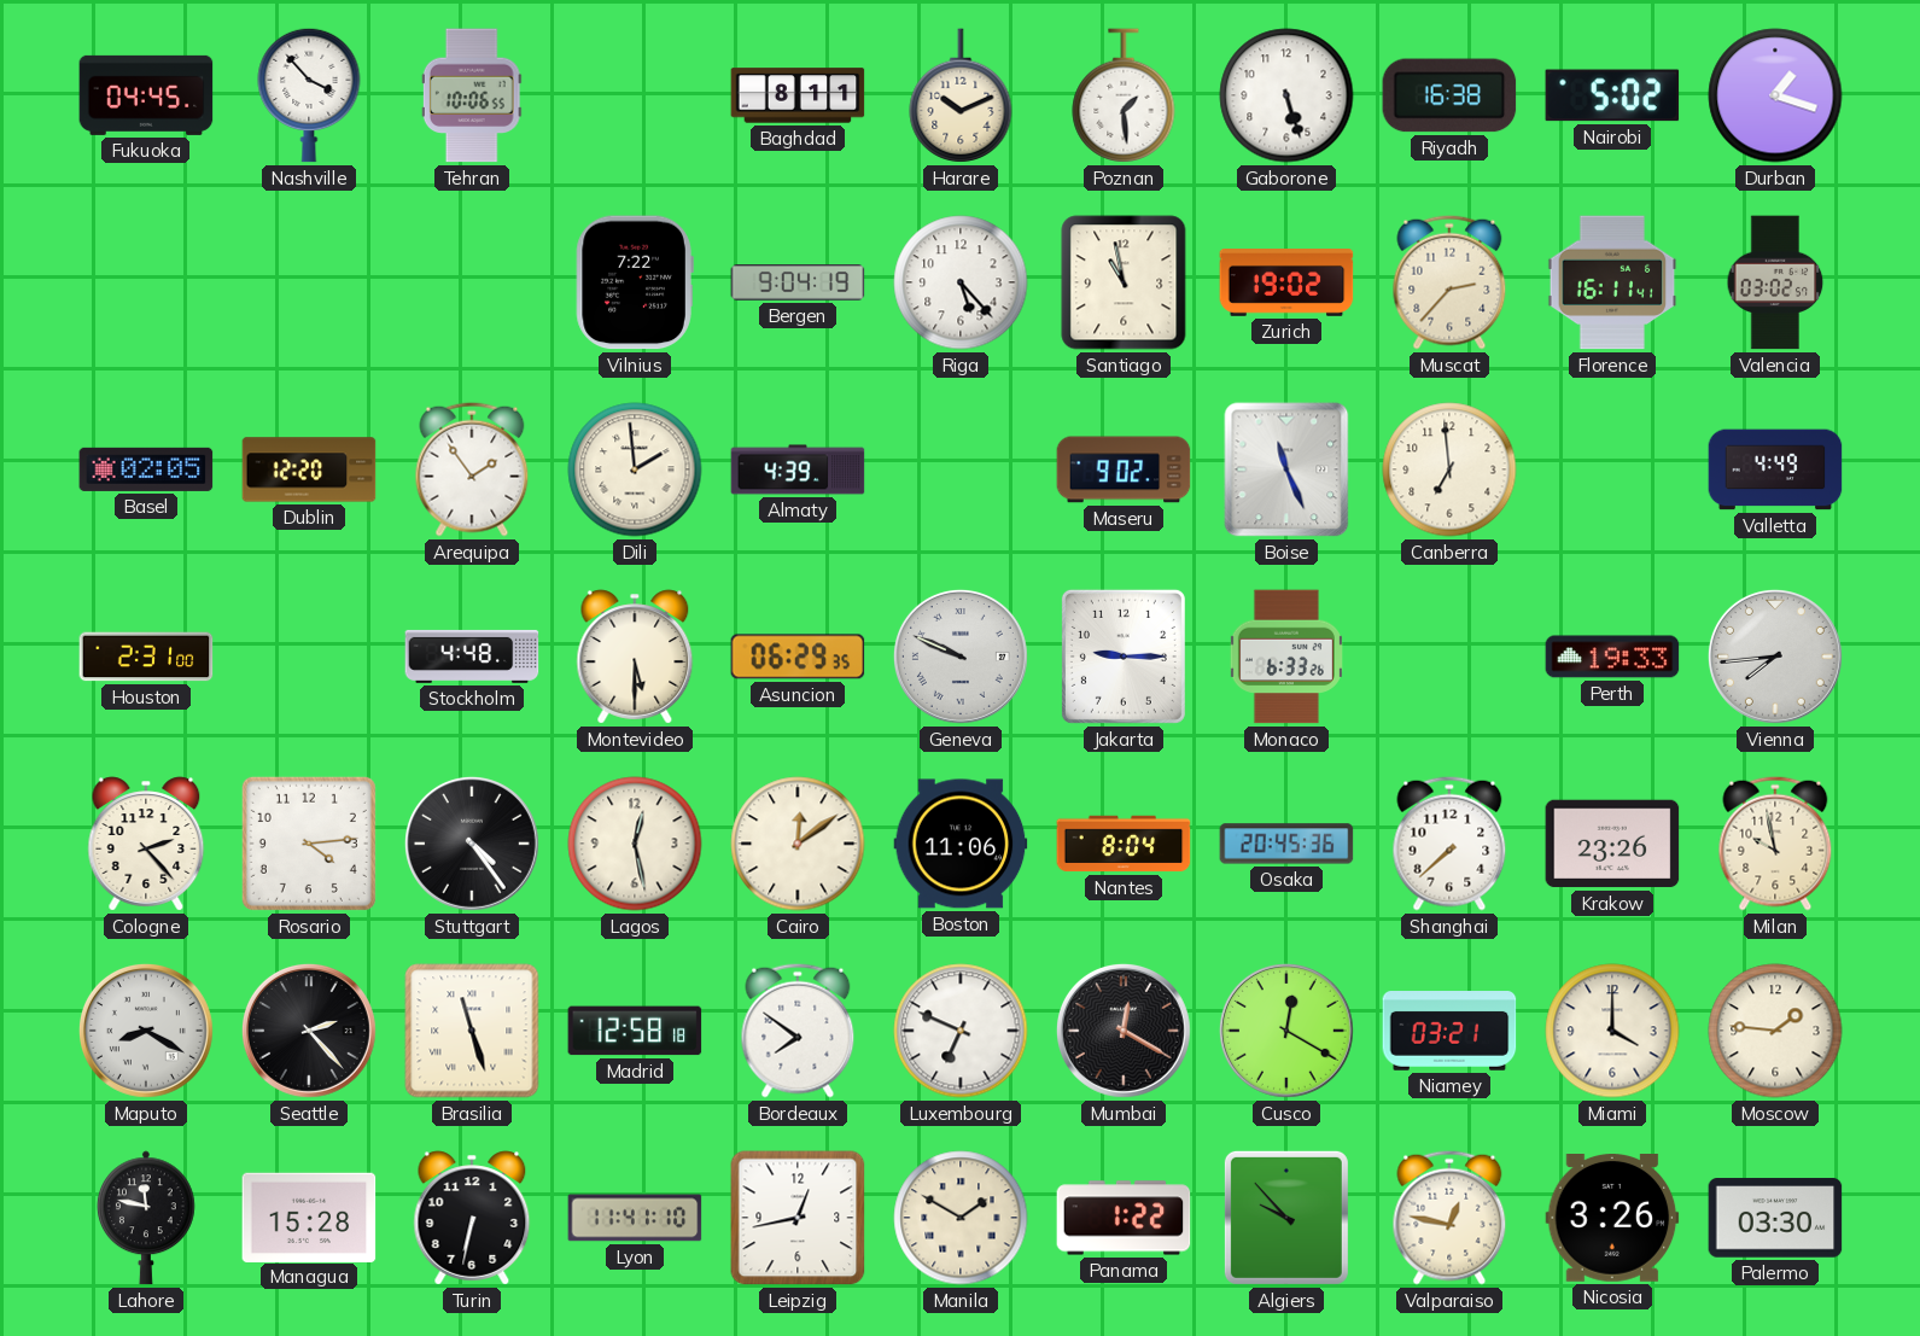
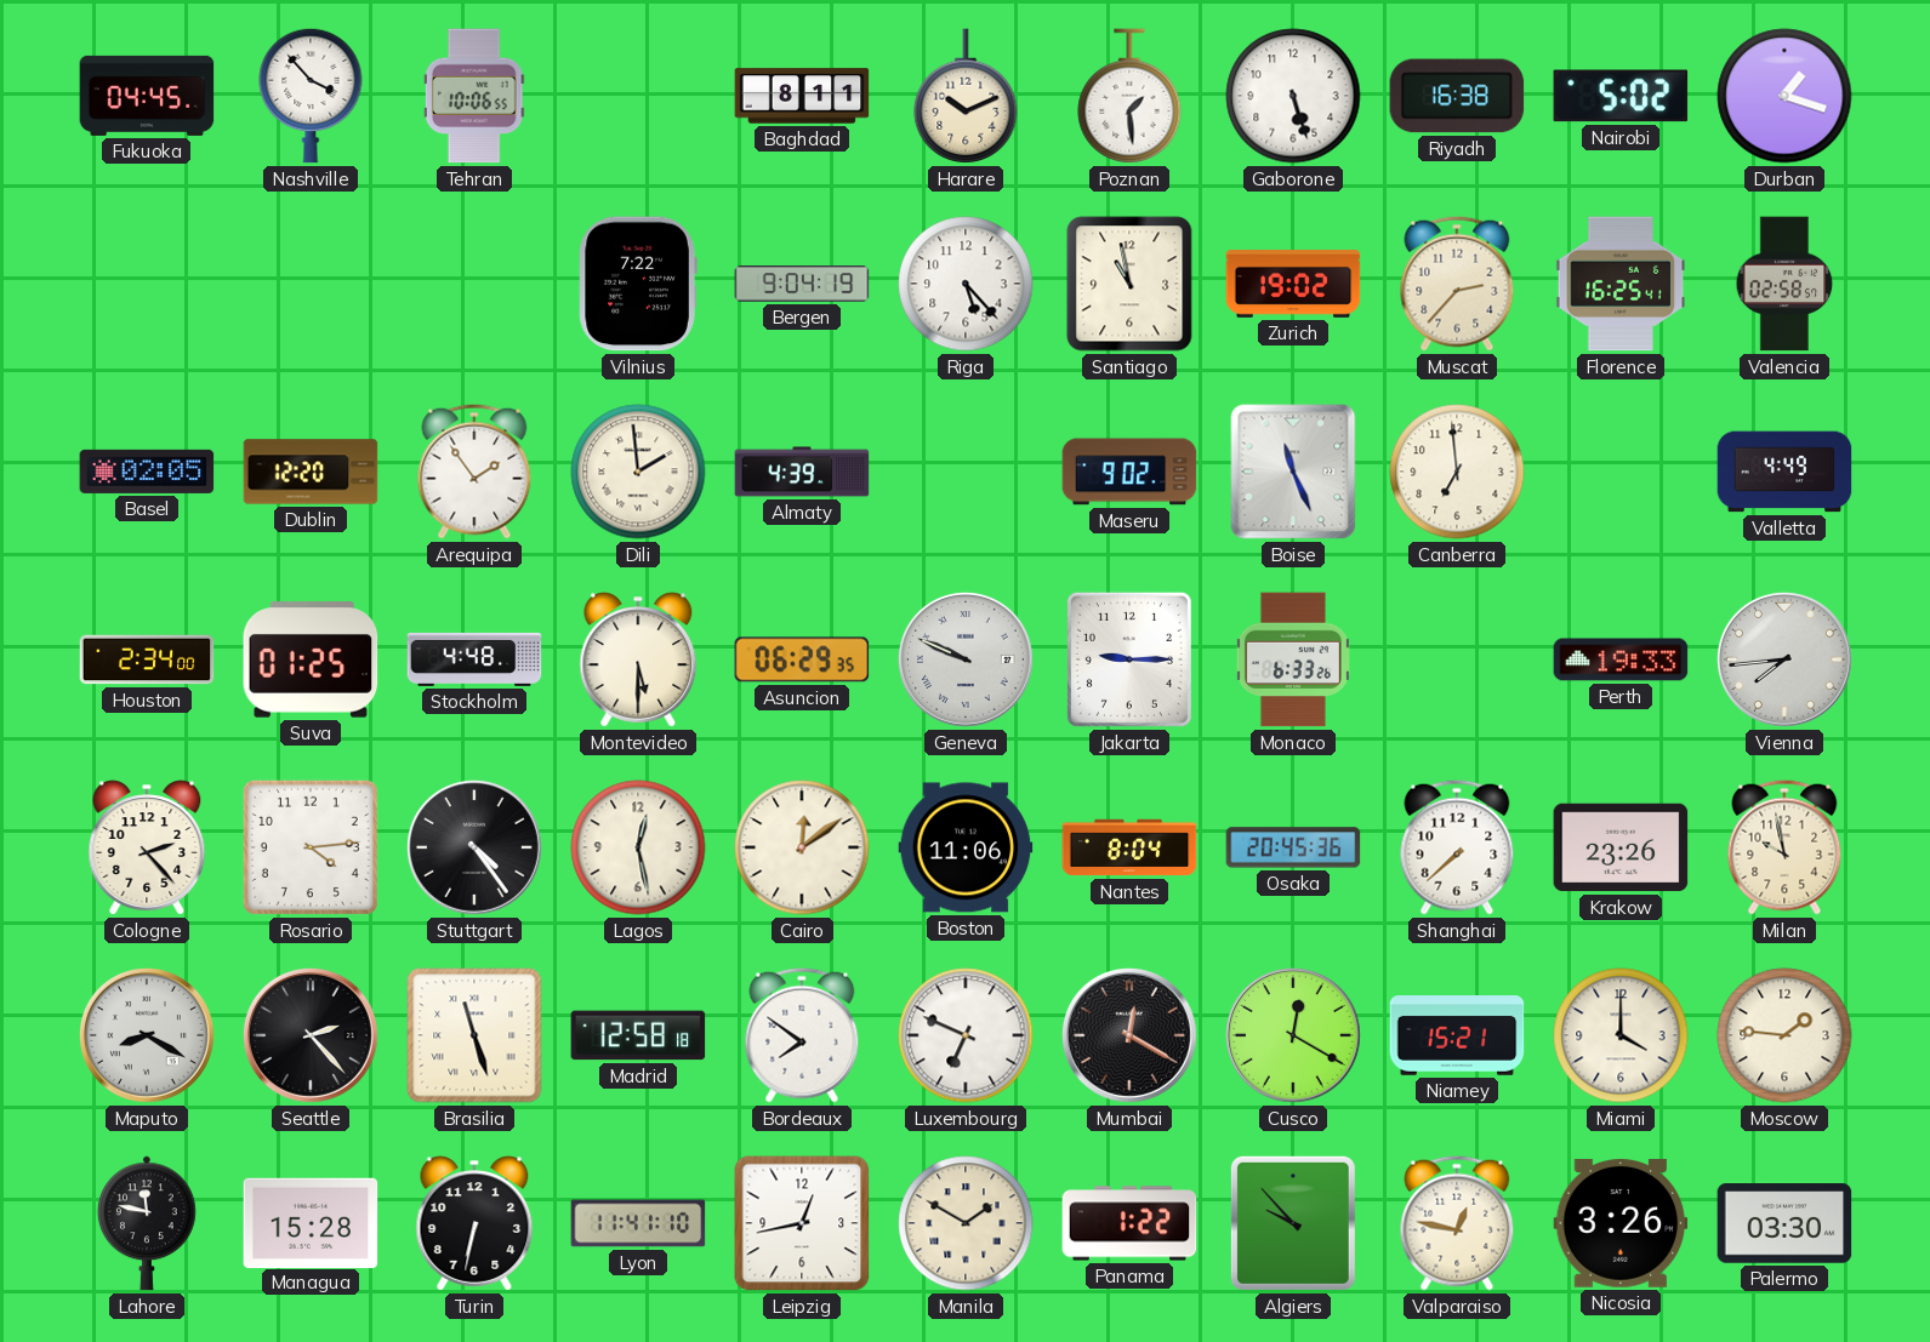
Florence: 16:11 -> 16:25 (1621, 284)
Valencia: 03:02 -> 02:58 (1784, 284)
Houston: 2:31 -> 2:34 (147, 659)
Suva: none -> 01:25 (311, 659)
Niamey: 03:21 -> 15:21 (1457, 1037)
